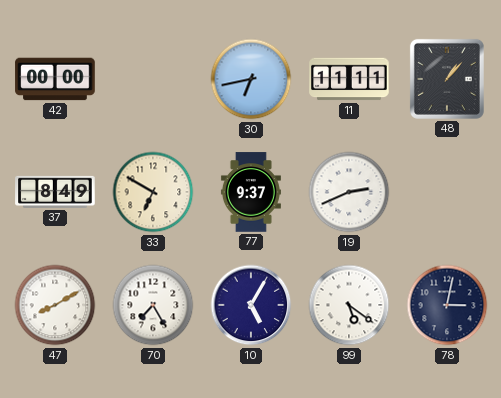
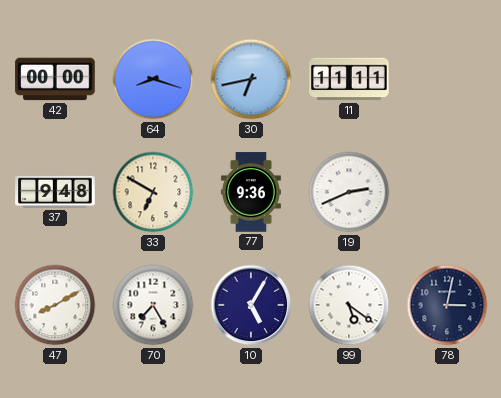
64: none -> 8:18 (153, 79)
48: 1:07 -> none (447, 79)
37: 8:49 -> 9:48 (55, 192)
77: 9:37 -> 9:36 (251, 192)
